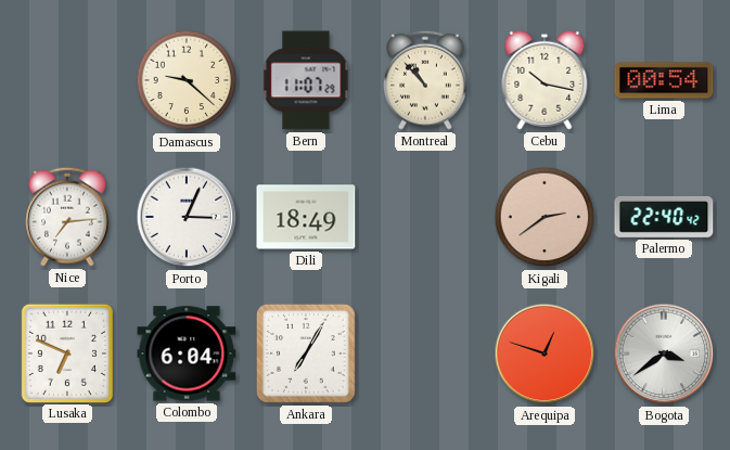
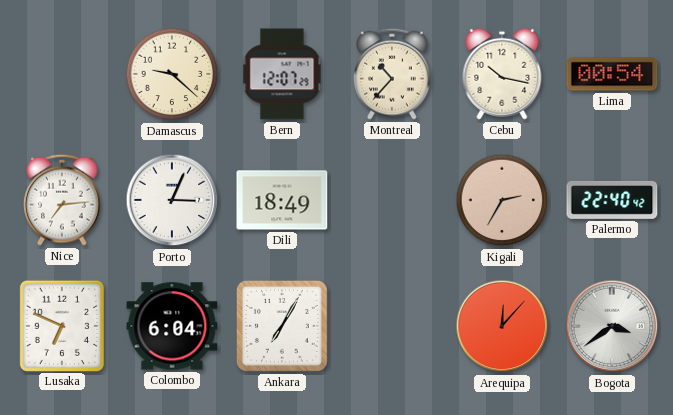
Bern: 11:07 -> 12:07 (282, 74)
Montreal: 10:53 -> 10:37 (392, 74)
Kigali: 2:39 -> 2:35 (502, 200)
Arequipa: 12:48 -> 12:07 (502, 326)
